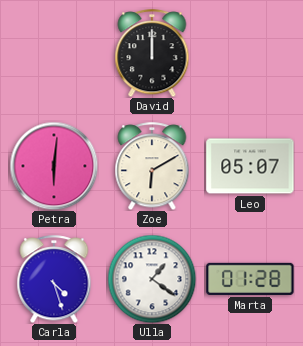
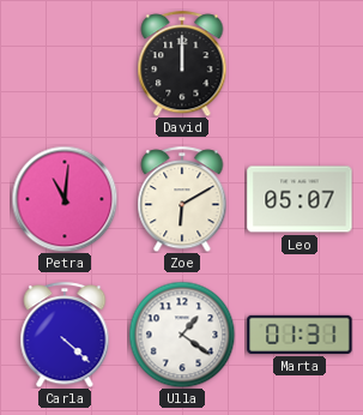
Petra: 6:01 -> 11:01 (65, 199)
Carla: 4:27 -> 4:22 (65, 335)
Marta: 01:28 -> 01:31 (300, 335)
